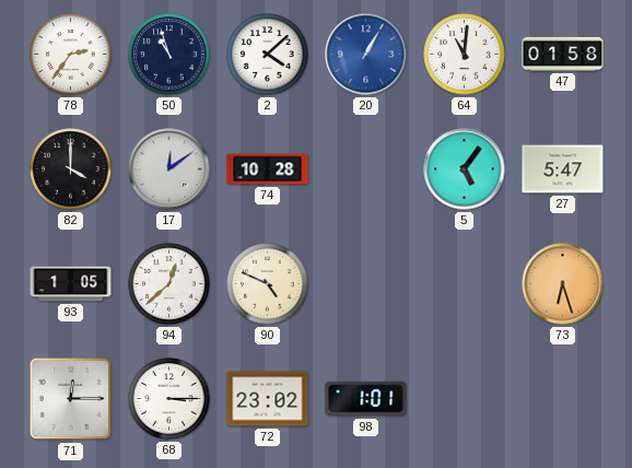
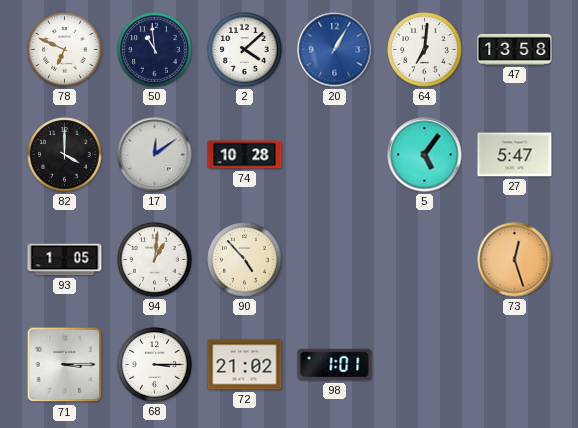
78: 2:36 -> 6:49 (65, 50)
50: 10:57 -> 10:59 (155, 50)
64: 11:01 -> 7:01 (425, 50)
47: 01:58 -> 13:58 (515, 49)
94: 12:38 -> 1:01 (155, 260)
90: 4:49 -> 4:53 (245, 260)
73: 6:27 -> 12:27 (515, 260)
71: 12:15 -> 3:15 (65, 365)
72: 23:02 -> 21:02 (245, 365)
